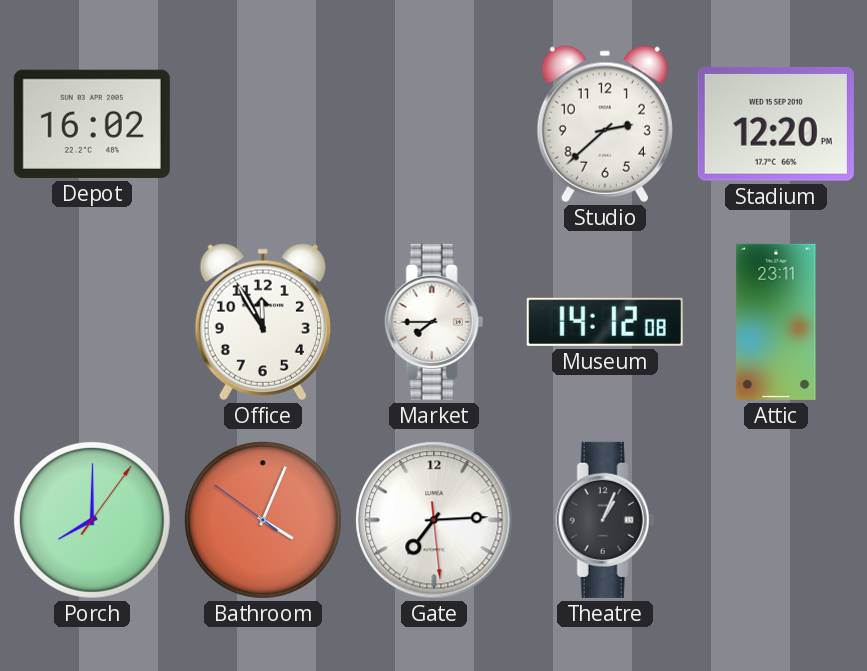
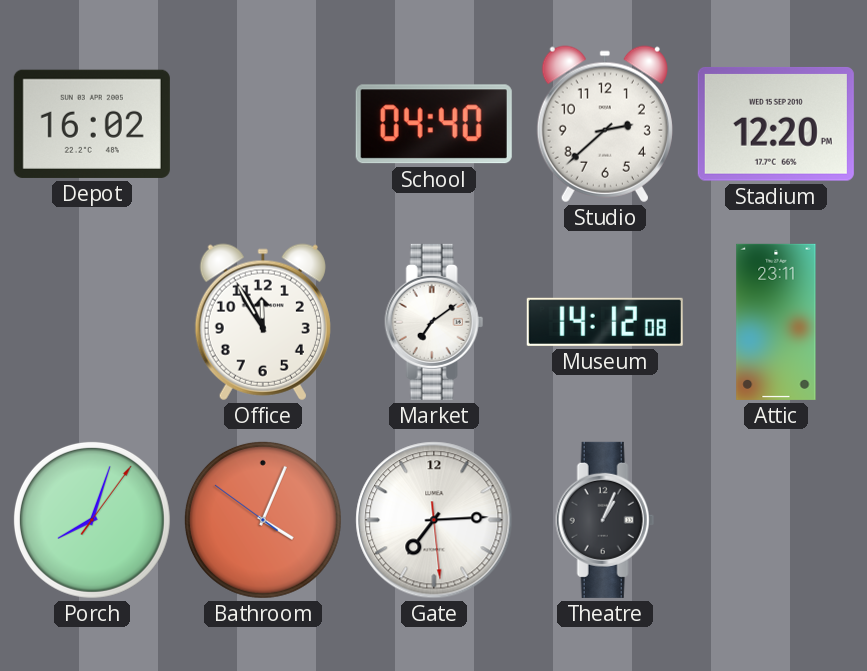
School: none -> 04:40 (434, 124)
Market: 7:45 -> 7:09 (434, 322)
Porch: 8:00 -> 8:03 (92, 520)
